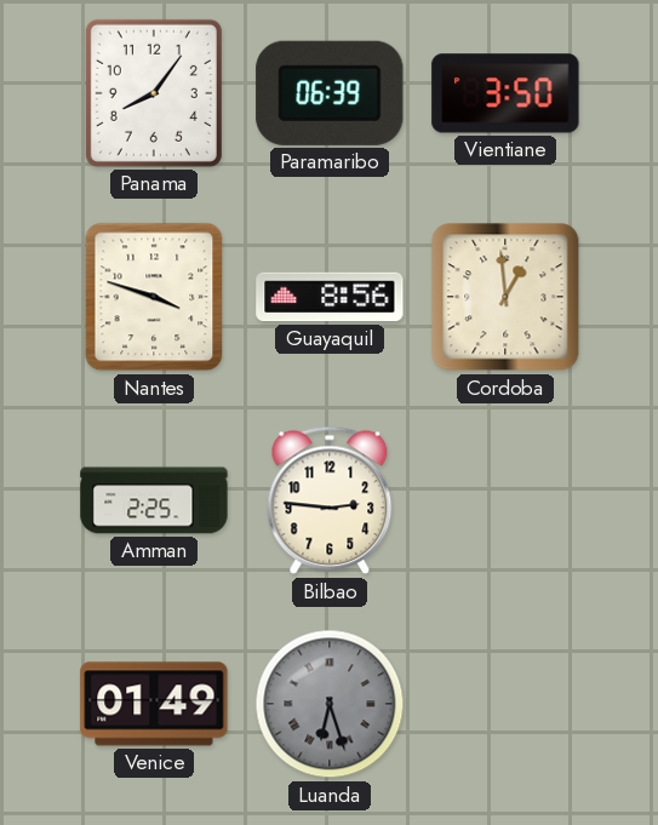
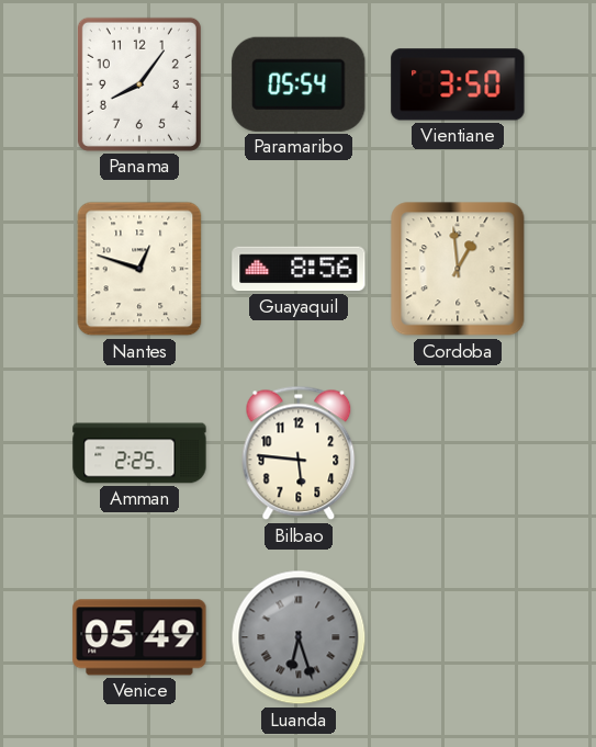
Paramaribo: 06:39 -> 05:54 (299, 84)
Nantes: 3:48 -> 12:48 (139, 269)
Bilbao: 2:46 -> 5:46 (299, 453)
Venice: 01:49 -> 05:49 (139, 637)
